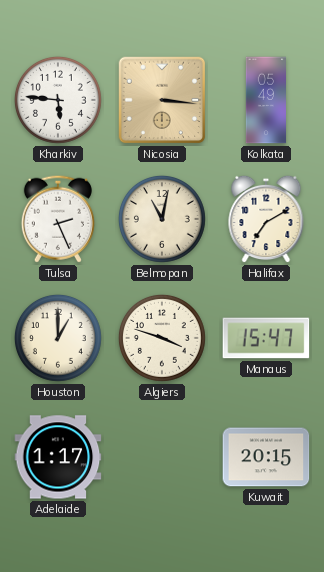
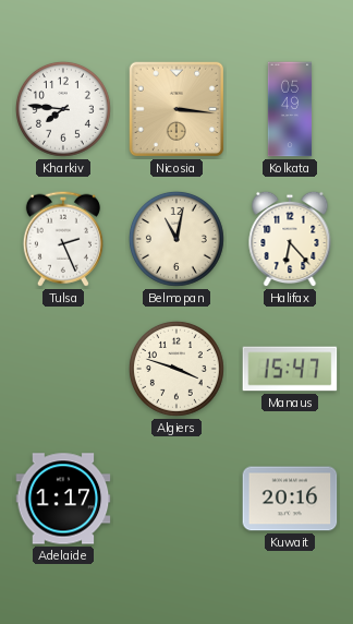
Kharkiv: 5:46 -> 7:46 (63, 109)
Halifax: 7:10 -> 6:23 (290, 239)
Houston: 1:00 -> none (58, 338)
Kuwait: 20:15 -> 20:16 (290, 499)
